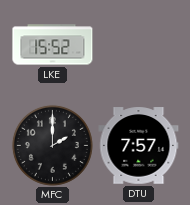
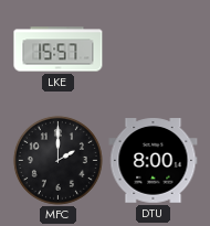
LKE: 15:52 -> 15:57 (59, 50)
DTU: 7:57 -> 8:00 (154, 161)
